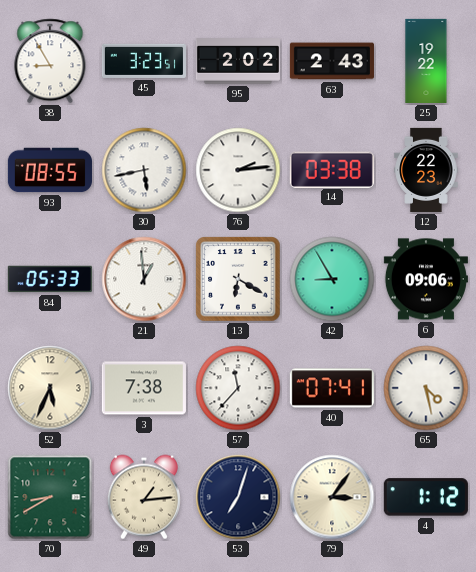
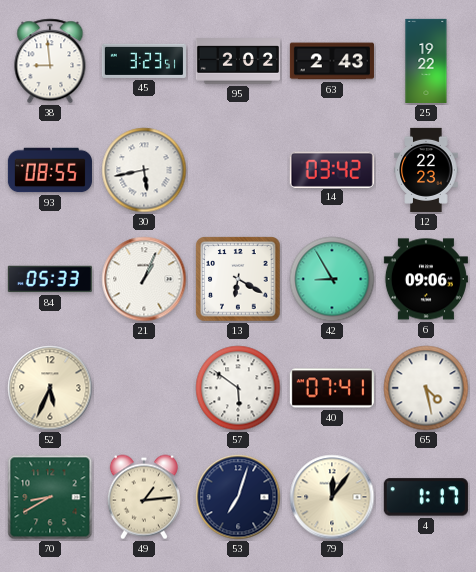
38: 8:55 -> 8:59 (50, 61)
76: 2:14 -> none (238, 170)
14: 03:38 -> 03:42 (332, 169)
21: 12:59 -> 1:04 (144, 279)
3: 7:38 -> none (144, 388)
57: 11:37 -> 5:51 (238, 388)
79: 3:06 -> 12:06 (332, 497)
4: 1:12 -> 1:17 (426, 497)
